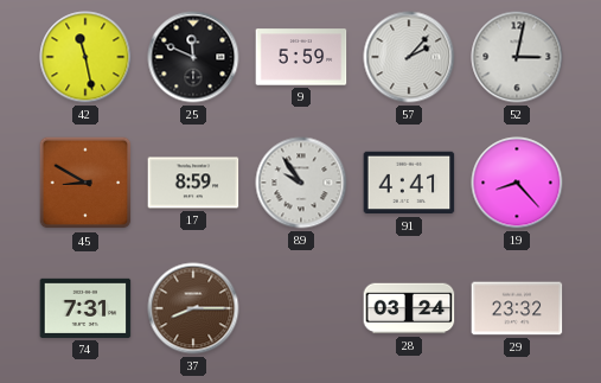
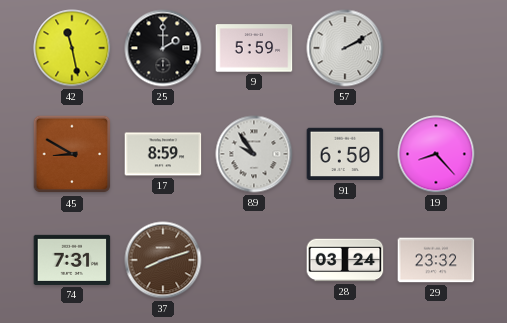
25: 11:49 -> 2:00 (163, 48)
57: 2:07 -> 2:10 (345, 48)
52: 3:02 -> none (517, 57)
91: 4:41 -> 6:50 (345, 154)
37: 8:15 -> 8:12 (163, 260)
